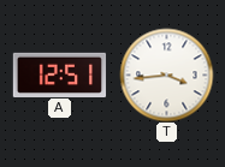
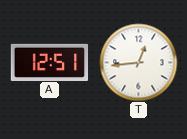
T: 3:44 -> 12:44 (138, 62)
